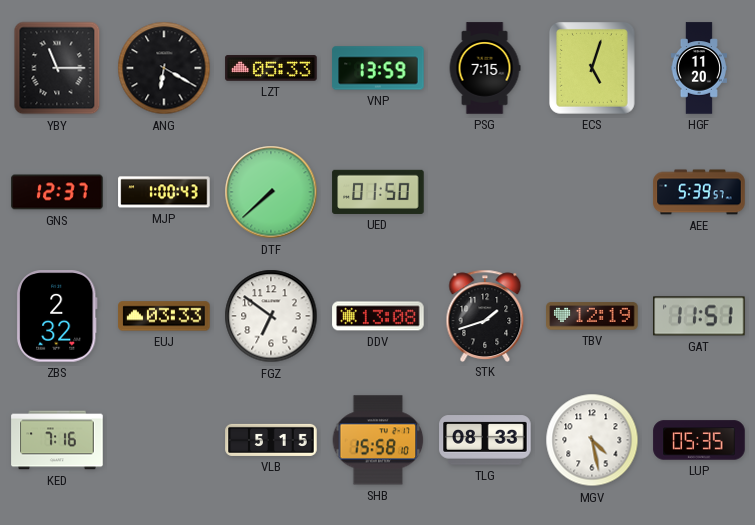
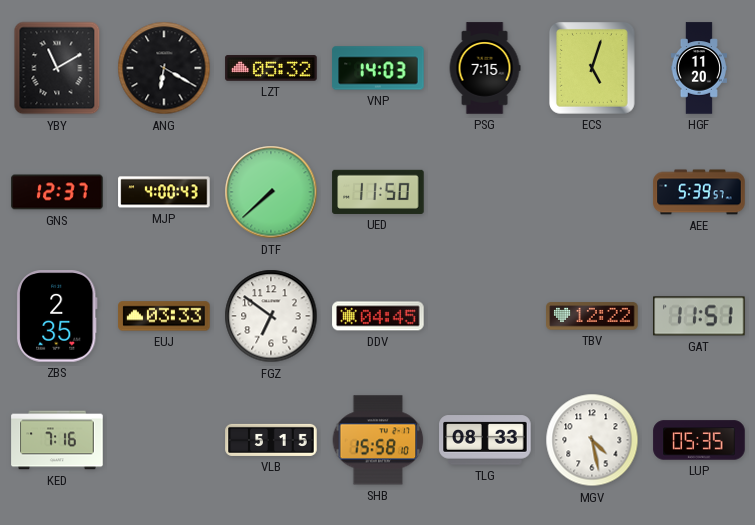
YBY: 11:15 -> 11:10 (57, 68)
LZT: 05:33 -> 05:32 (271, 68)
VNP: 13:59 -> 14:03 (378, 68)
MJP: 1:00 -> 4:00 (164, 192)
UED: 01:50 -> 11:50 (378, 192)
ZBS: 2:32 -> 2:35 (57, 316)
DDV: 13:08 -> 04:45 (378, 316)
STK: 1:42 -> none (485, 315)
TBV: 12:19 -> 12:22 (592, 316)
